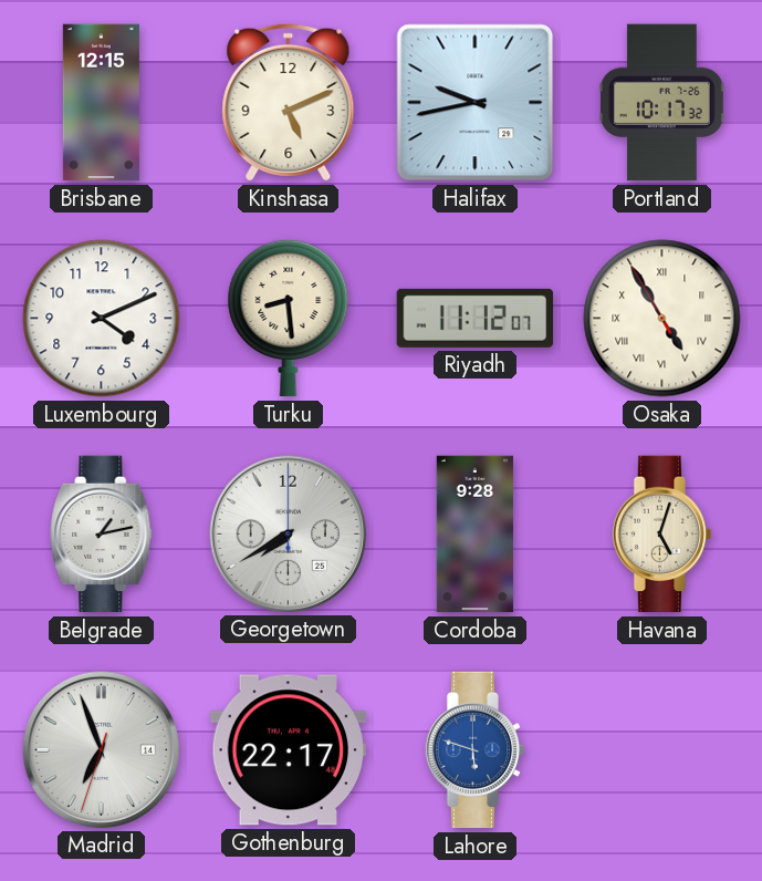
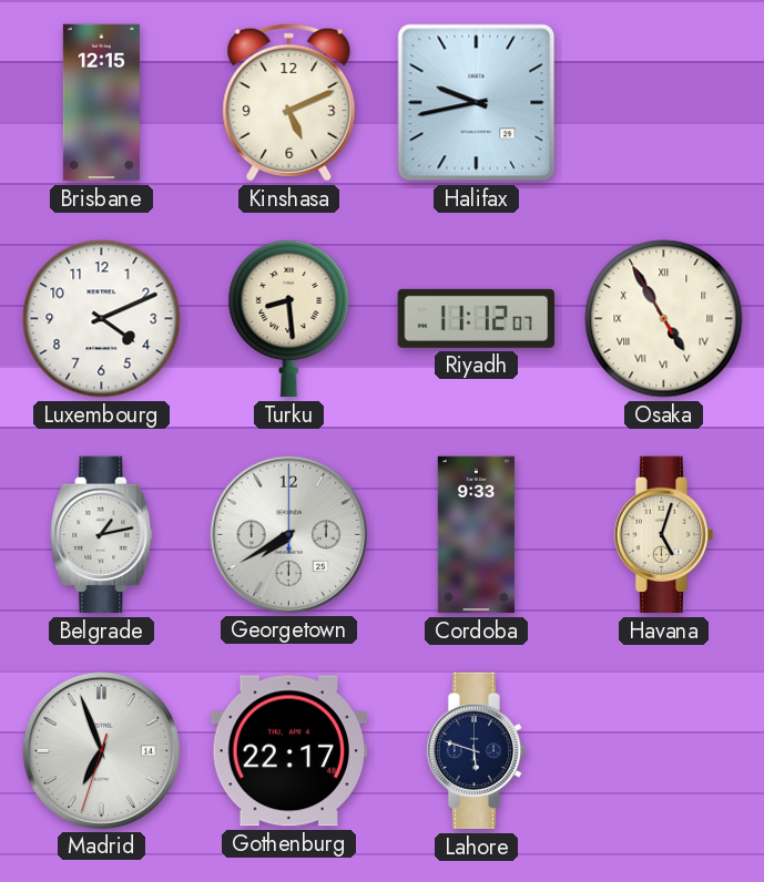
Portland: 10:17 -> none (662, 103)
Cordoba: 9:28 -> 9:33 (476, 535)
Lahore dial: blue -> navy (477, 751)
